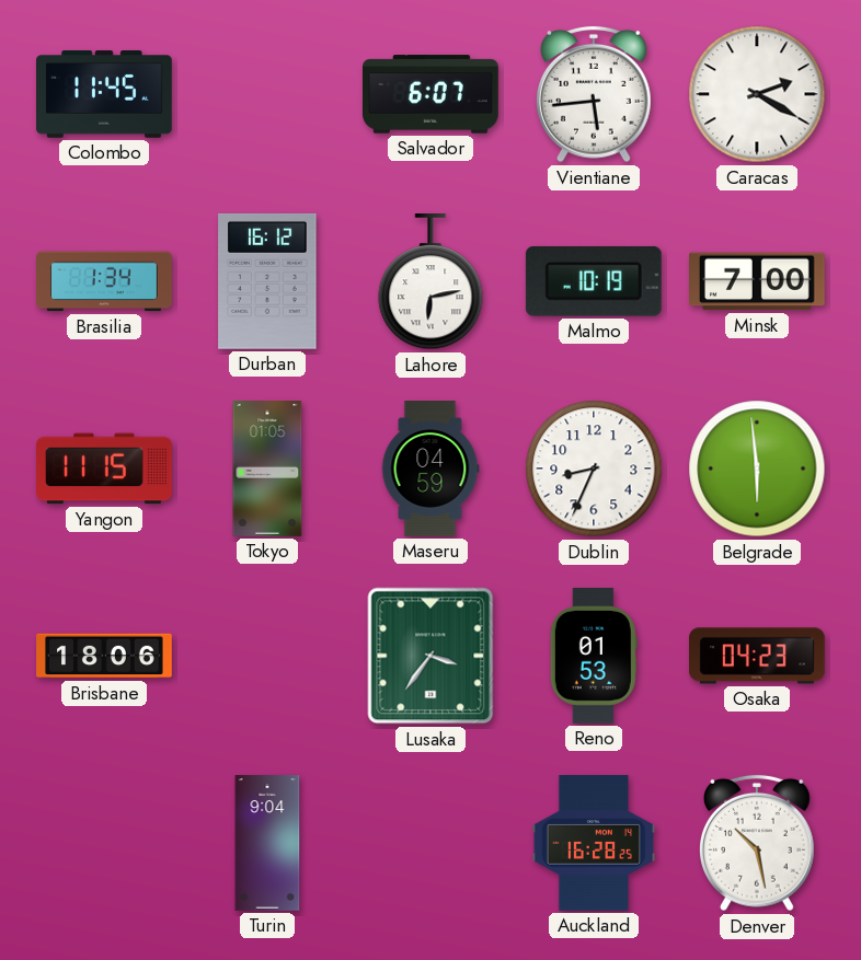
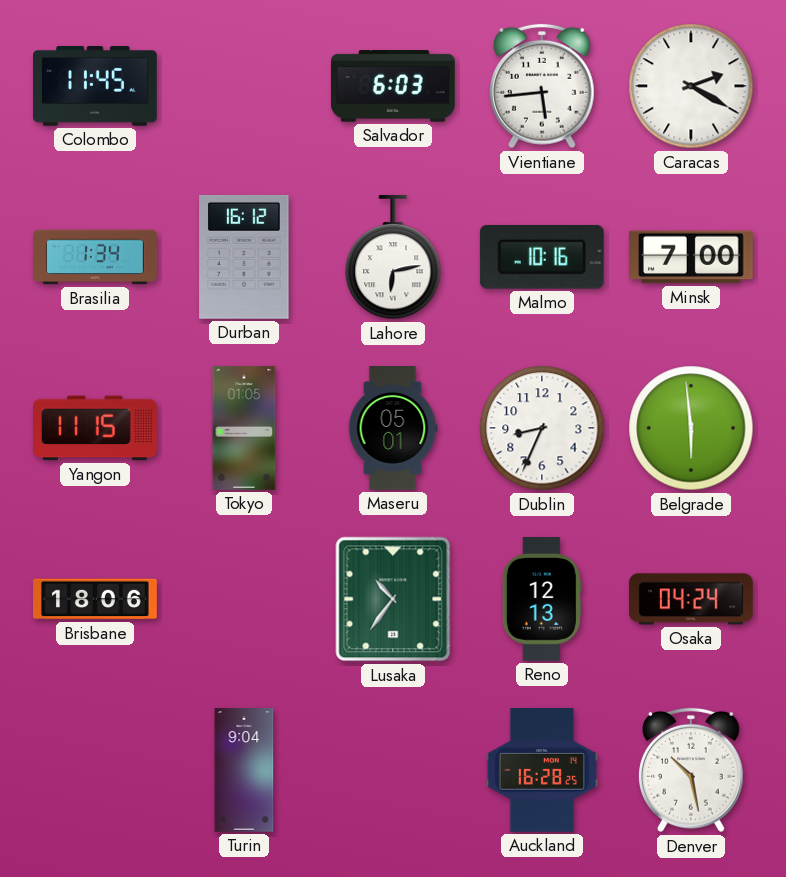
Salvador: 6:07 -> 6:03 (394, 86)
Malmo: 10:19 -> 10:16 (542, 257)
Maseru: 04:59 -> 05:01 (393, 428)
Lusaka: 3:36 -> 10:36 (393, 599)
Reno: 01:53 -> 12:13 (542, 600)
Osaka: 04:23 -> 04:24 (692, 599)
